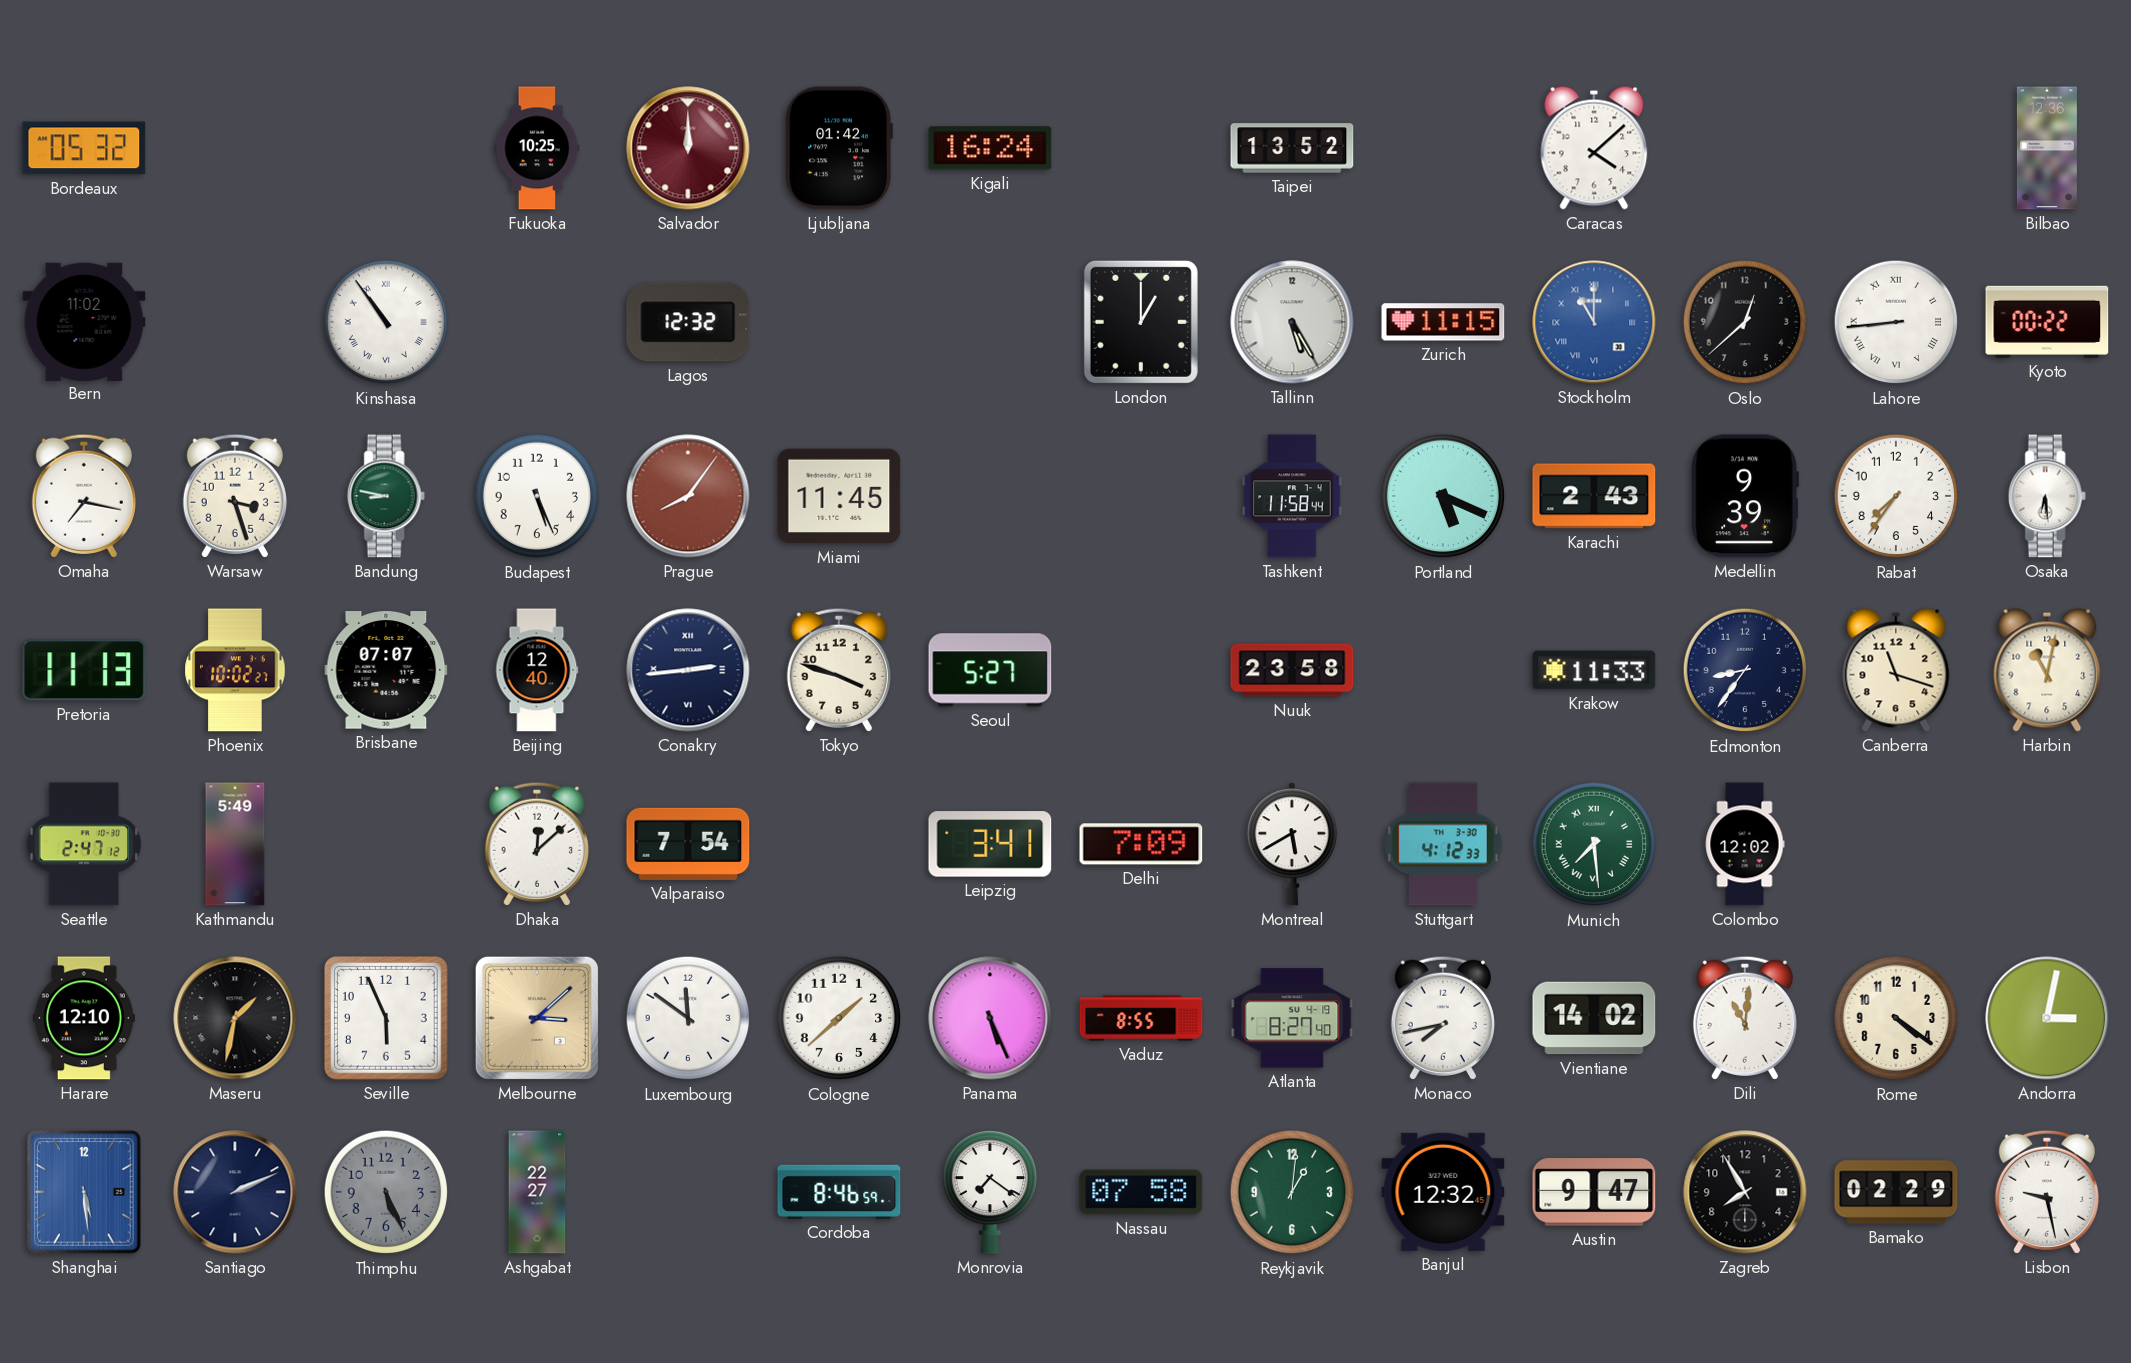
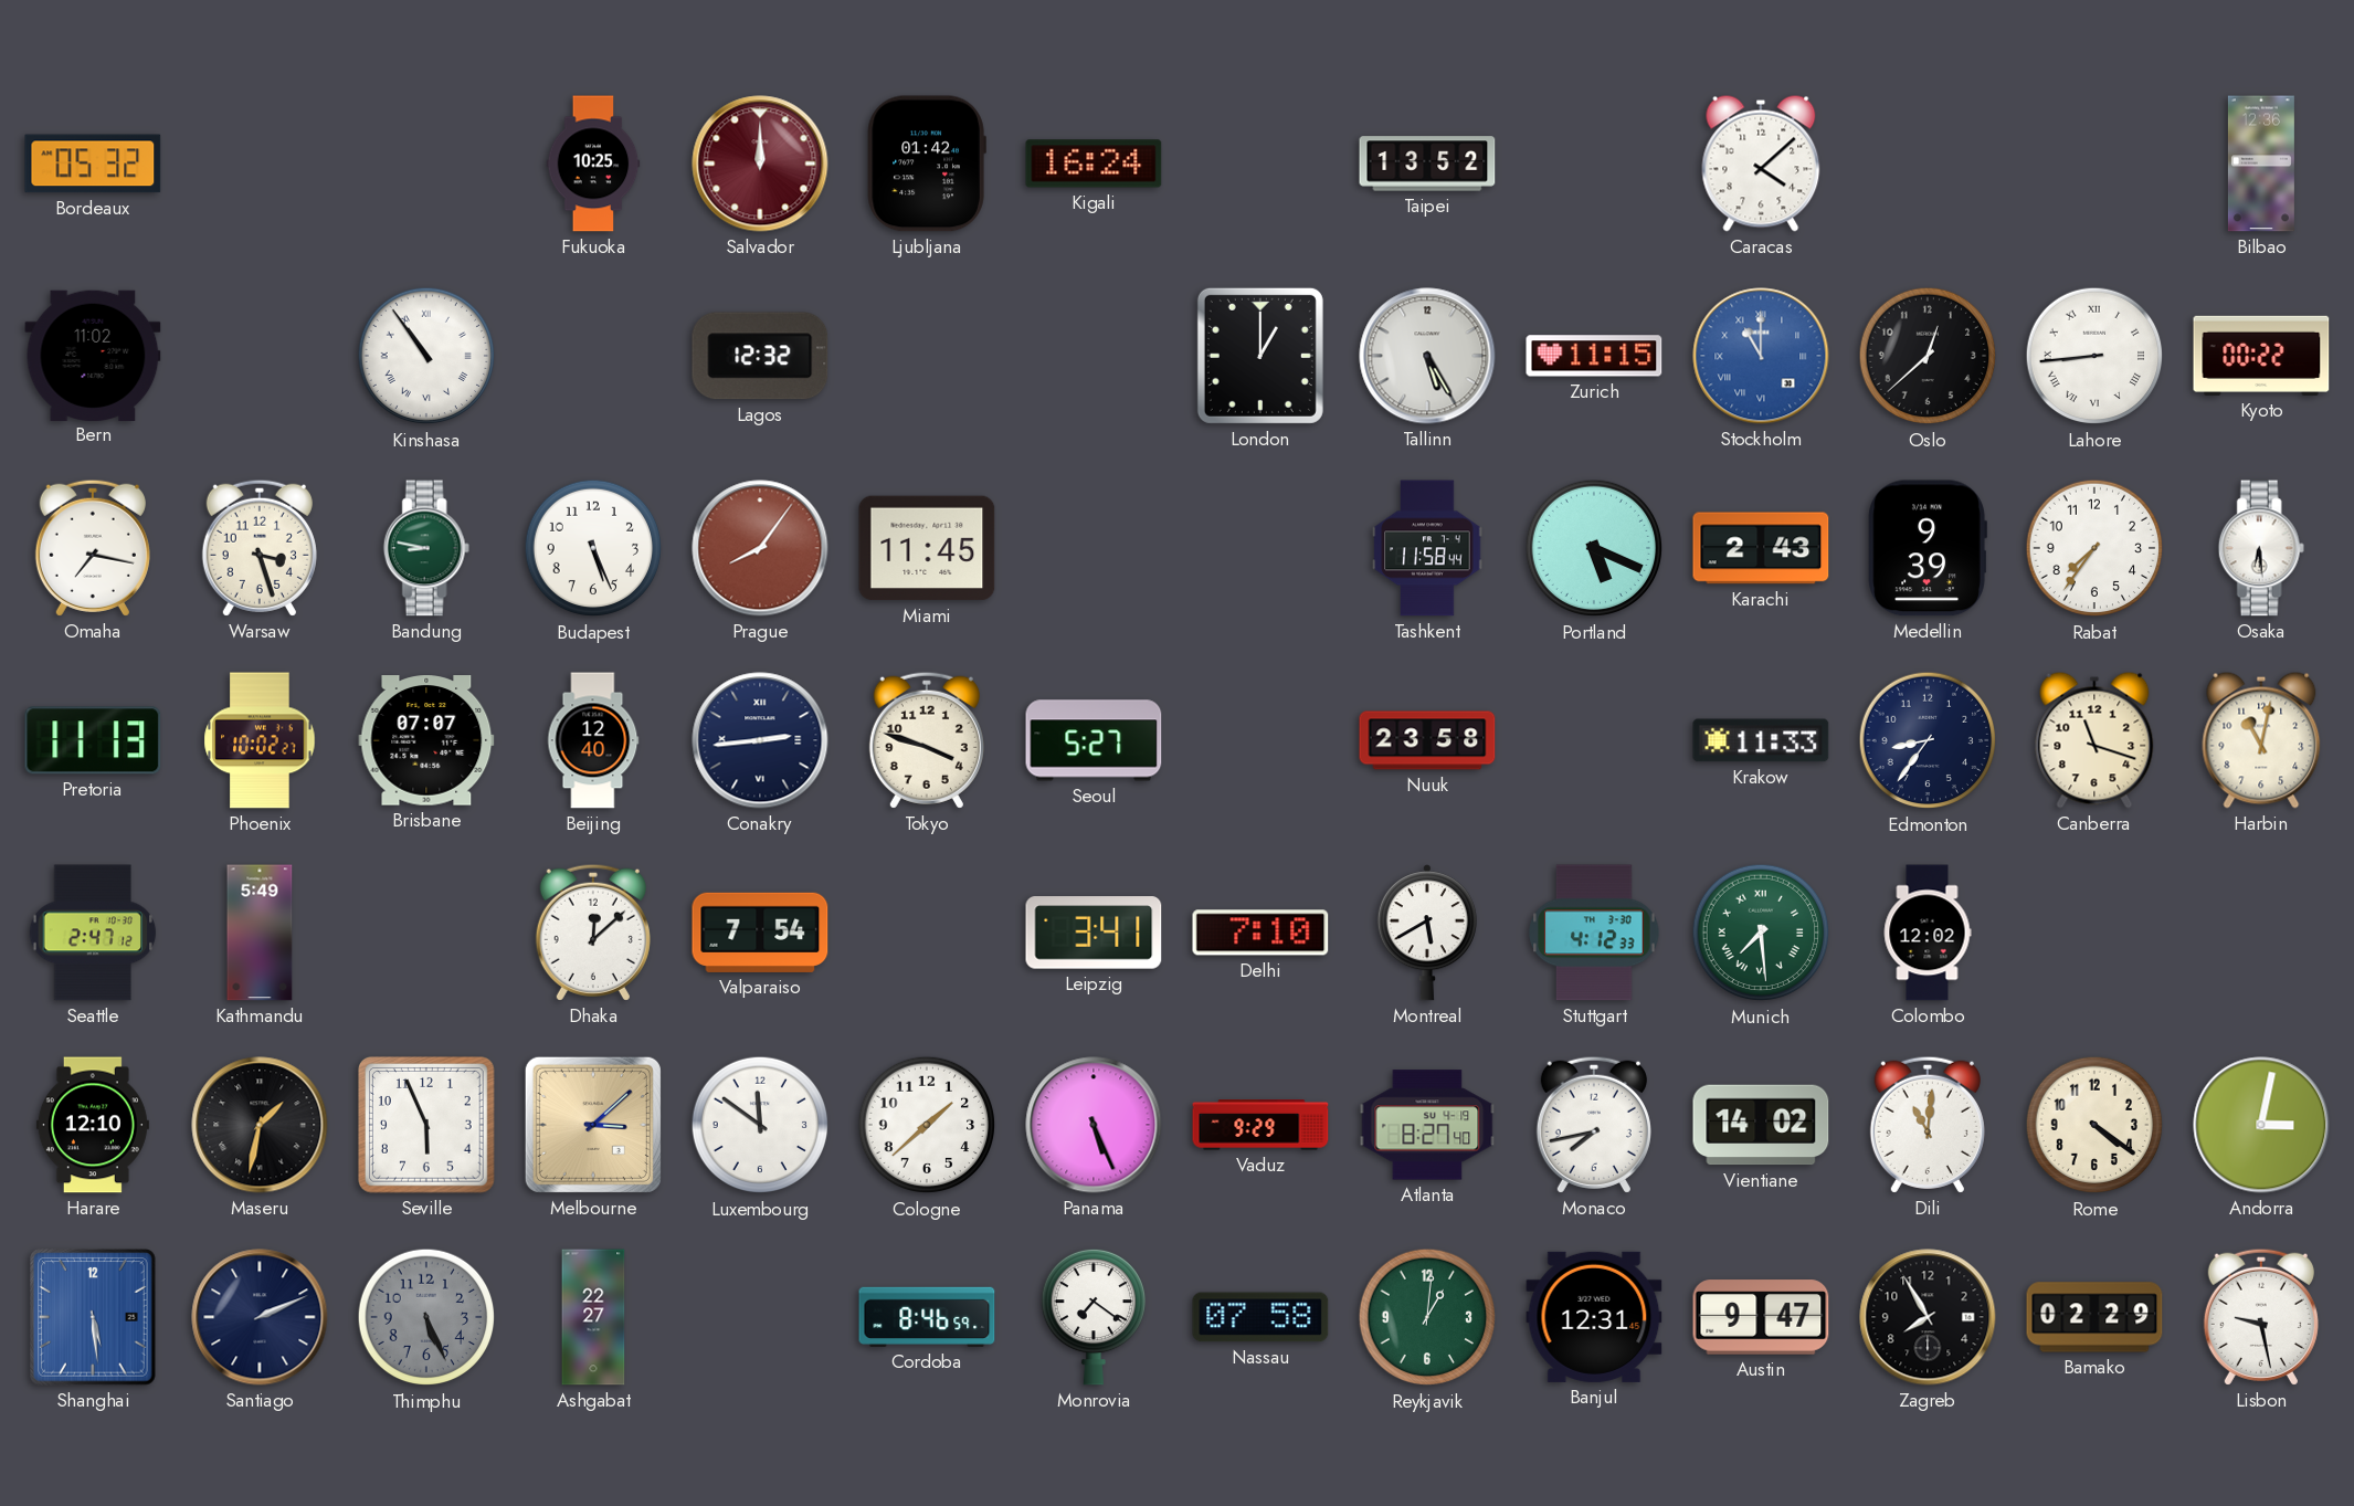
Delhi: 7:09 -> 7:10 (1260, 933)
Vaduz: 8:55 -> 9:29 (1260, 1125)
Banjul: 12:32 -> 12:31 (1594, 1317)
